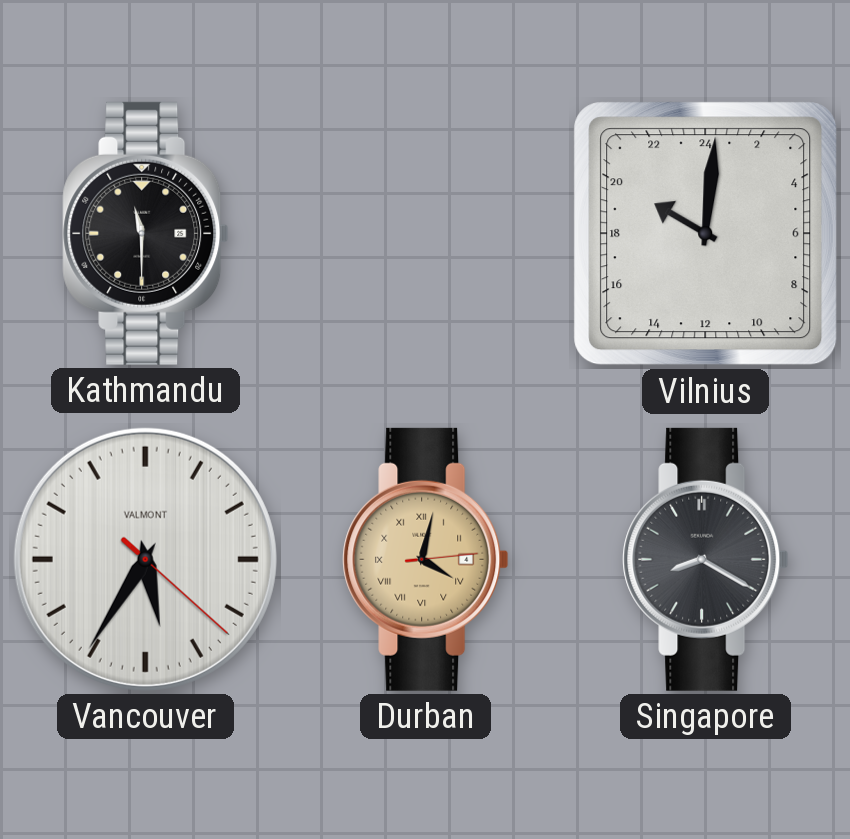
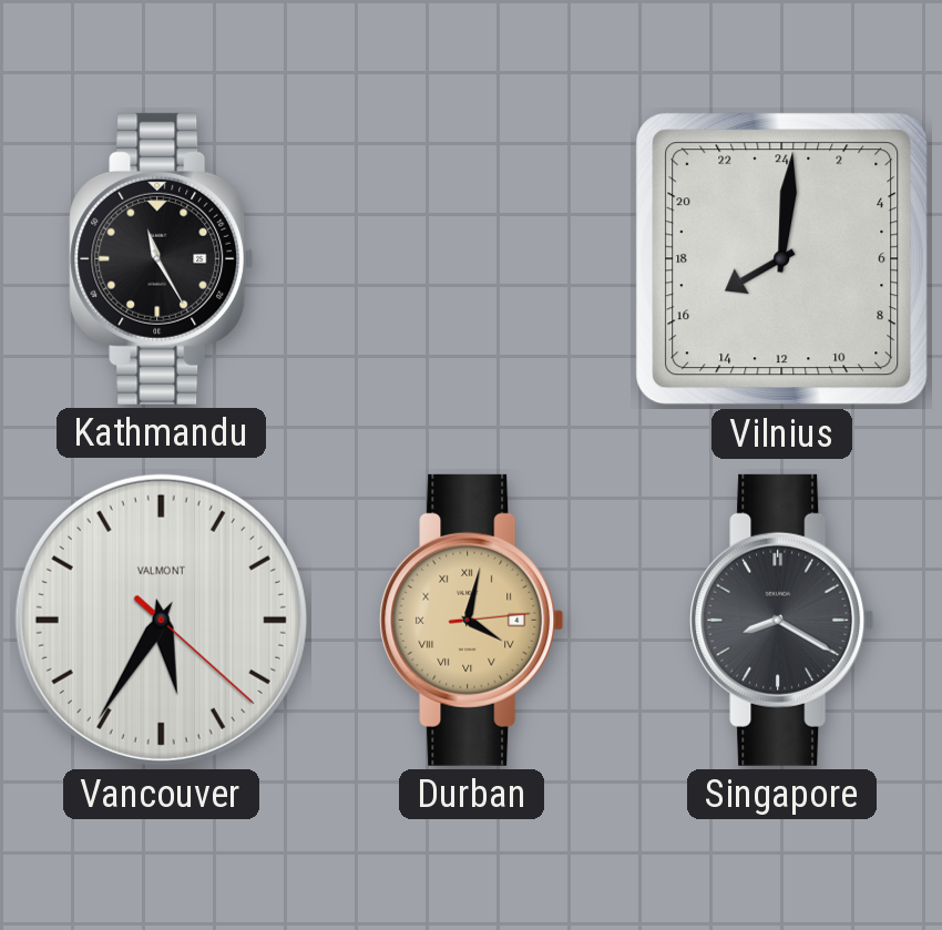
Kathmandu: 11:30 -> 11:25 (162, 258)
Vilnius: 20:01 -> 16:01 (782, 259)
